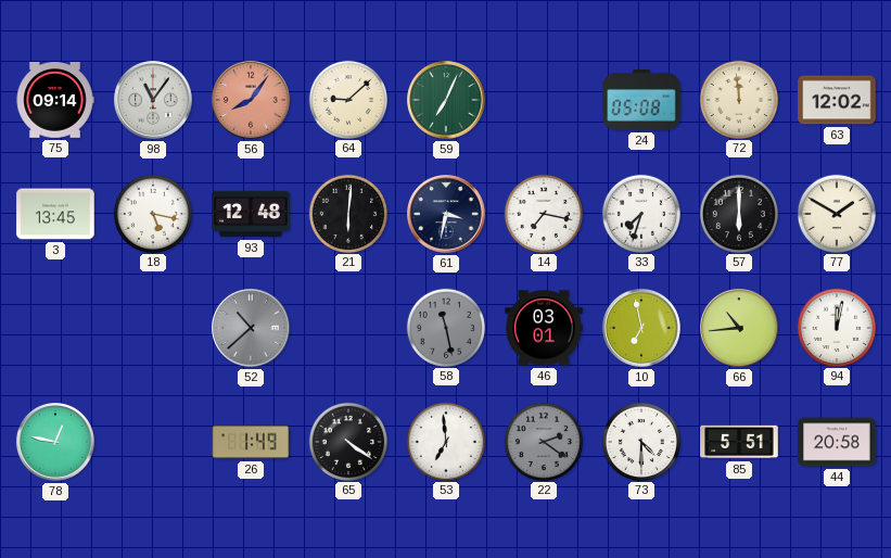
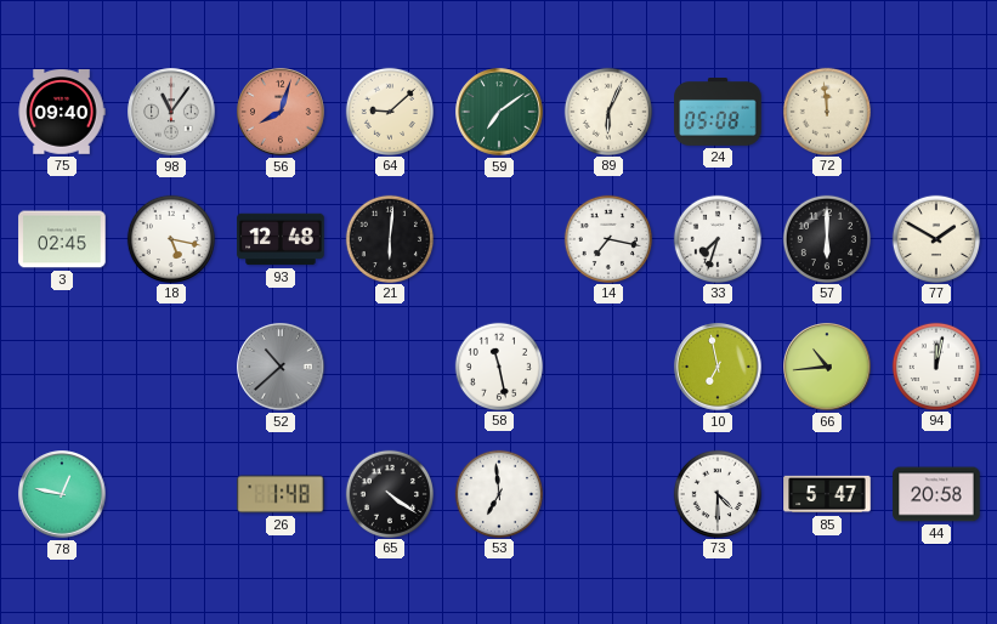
75: 09:14 -> 09:40 (62, 113)
56: 8:06 -> 8:03 (281, 112)
59: 7:04 -> 7:09 (499, 112)
89: none -> 6:04 (607, 110)
63: 12:02 -> none (837, 100)
3: 13:45 -> 02:45 (62, 239)
61: 3:32 -> none (446, 214)
58 dial: grey -> white (498, 365)
46: 03:01 -> none (544, 328)
26: 1:49 -> 1:48 (281, 494)
22: 2:21 -> none (543, 441)
85: 5:51 -> 5:47 (827, 494)
